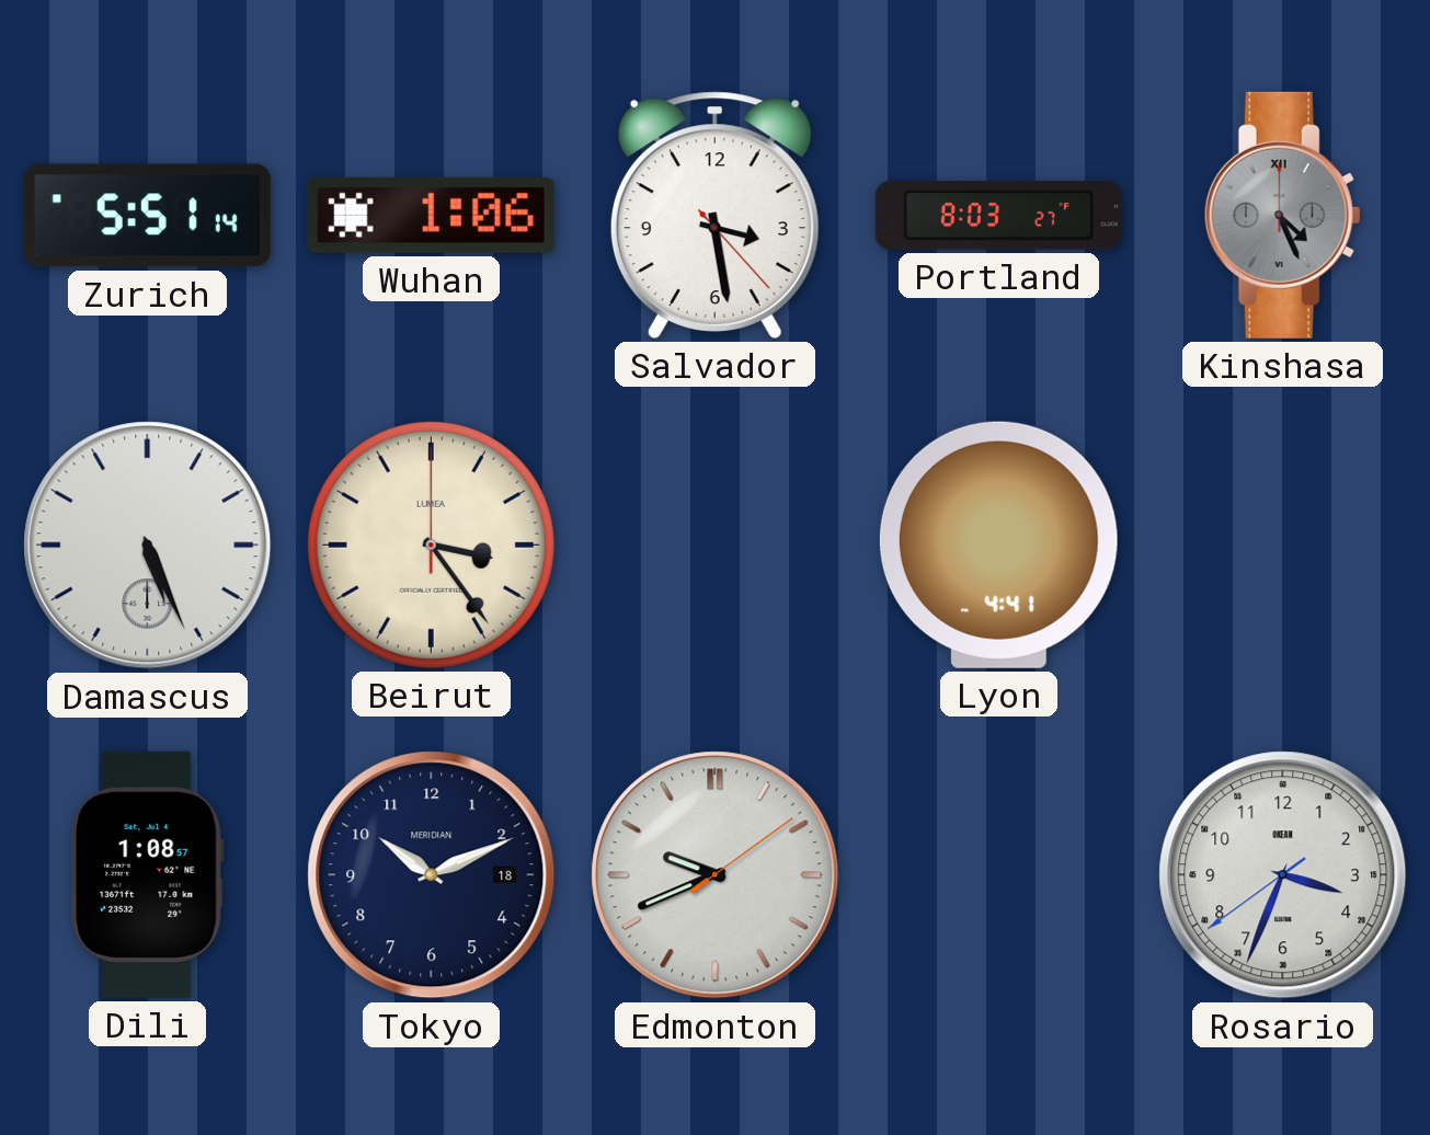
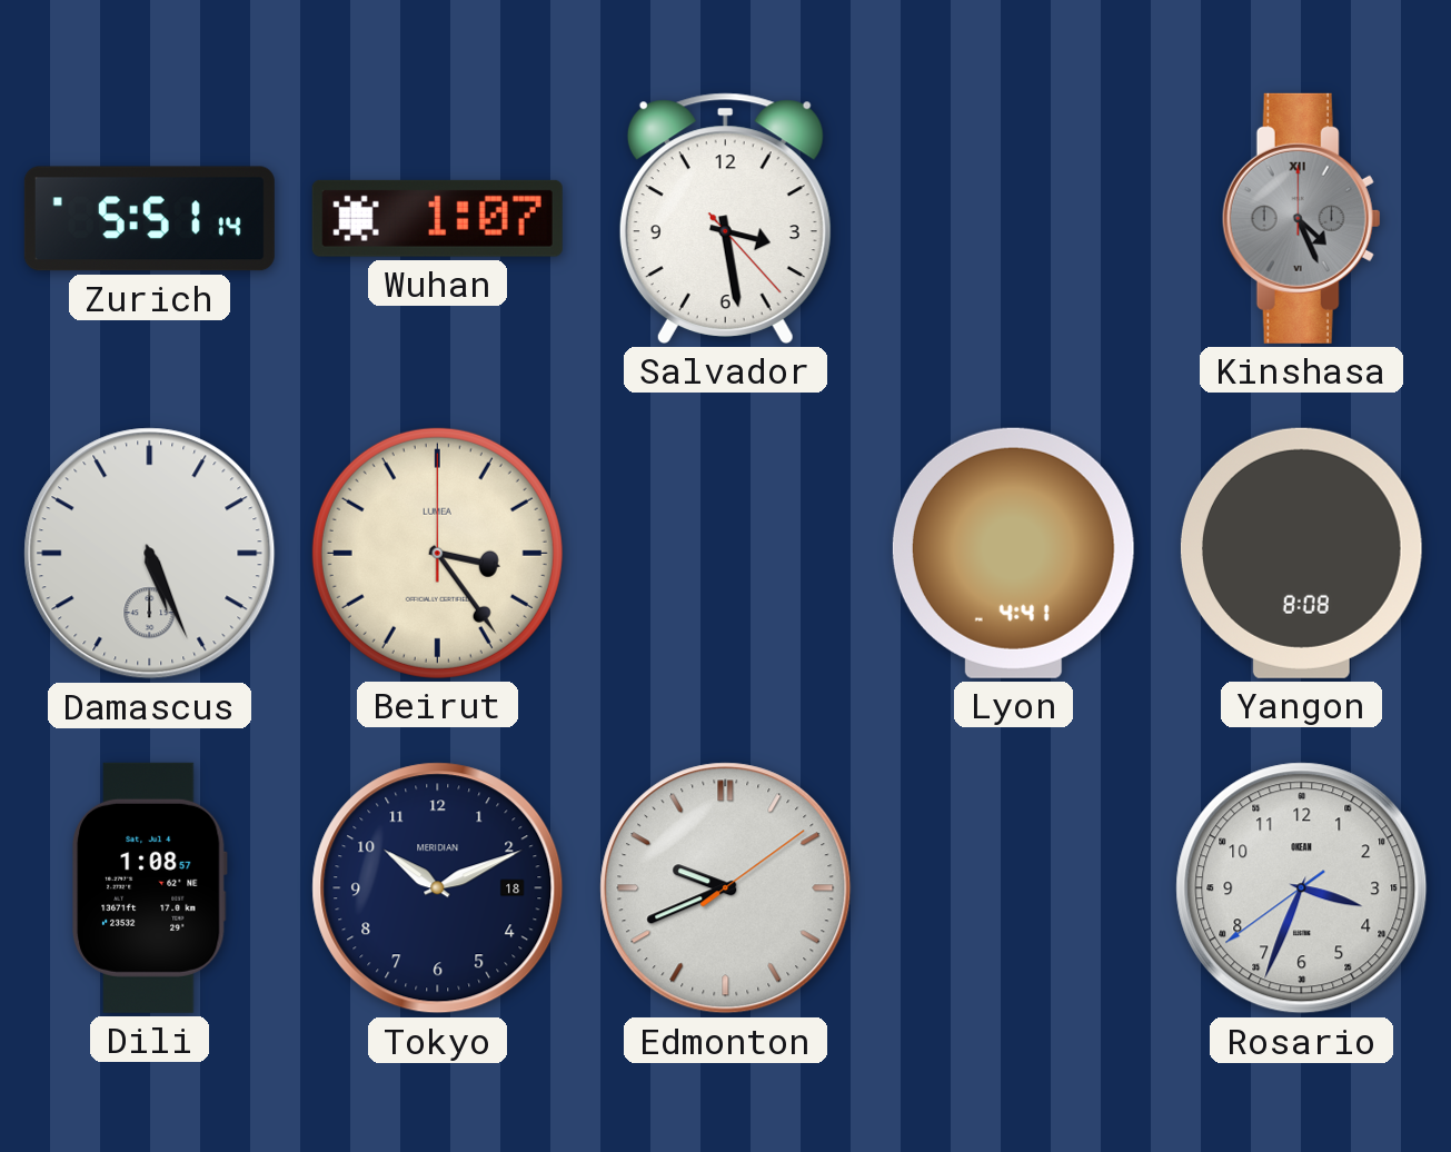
Wuhan: 1:06 -> 1:07 (437, 218)
Portland: 8:03 -> none (998, 216)
Yangon: none -> 8:08 (1301, 553)
